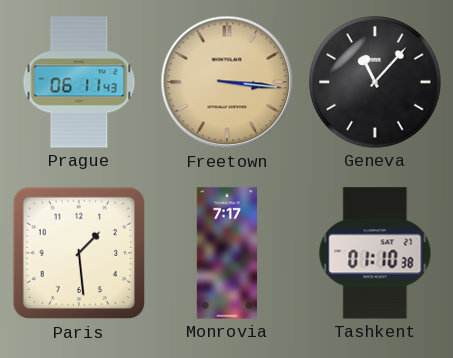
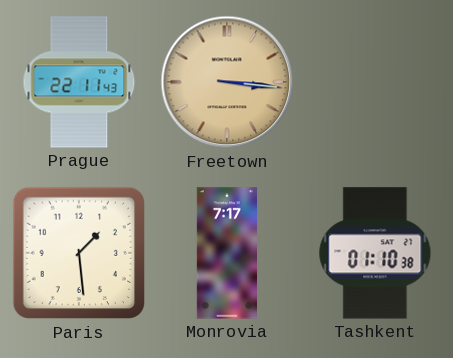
Prague: 06:11 -> 22:11 (79, 82)
Geneva: 11:07 -> none (375, 82)
